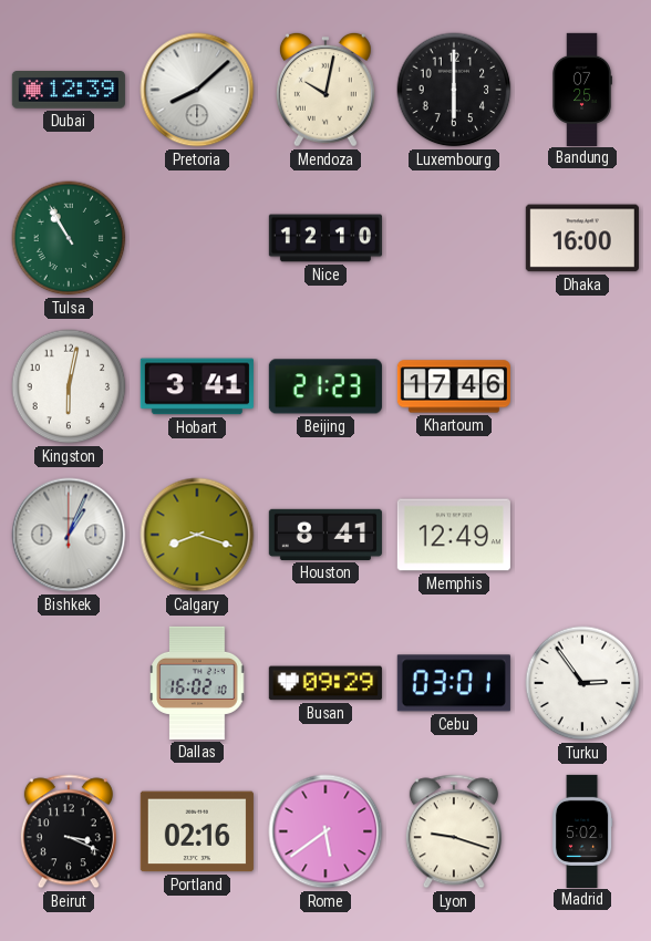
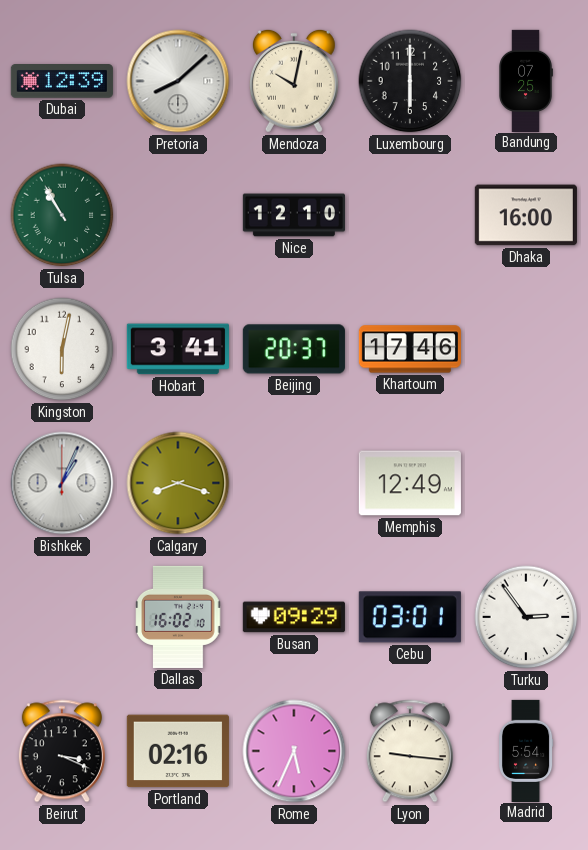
Beijing: 21:23 -> 20:37 (294, 349)
Houston: 8:41 -> none (325, 535)
Rome: 5:39 -> 5:34 (294, 751)
Lyon: 9:18 -> 9:16 (410, 751)
Madrid: 5:02 -> 5:54 (526, 750)
